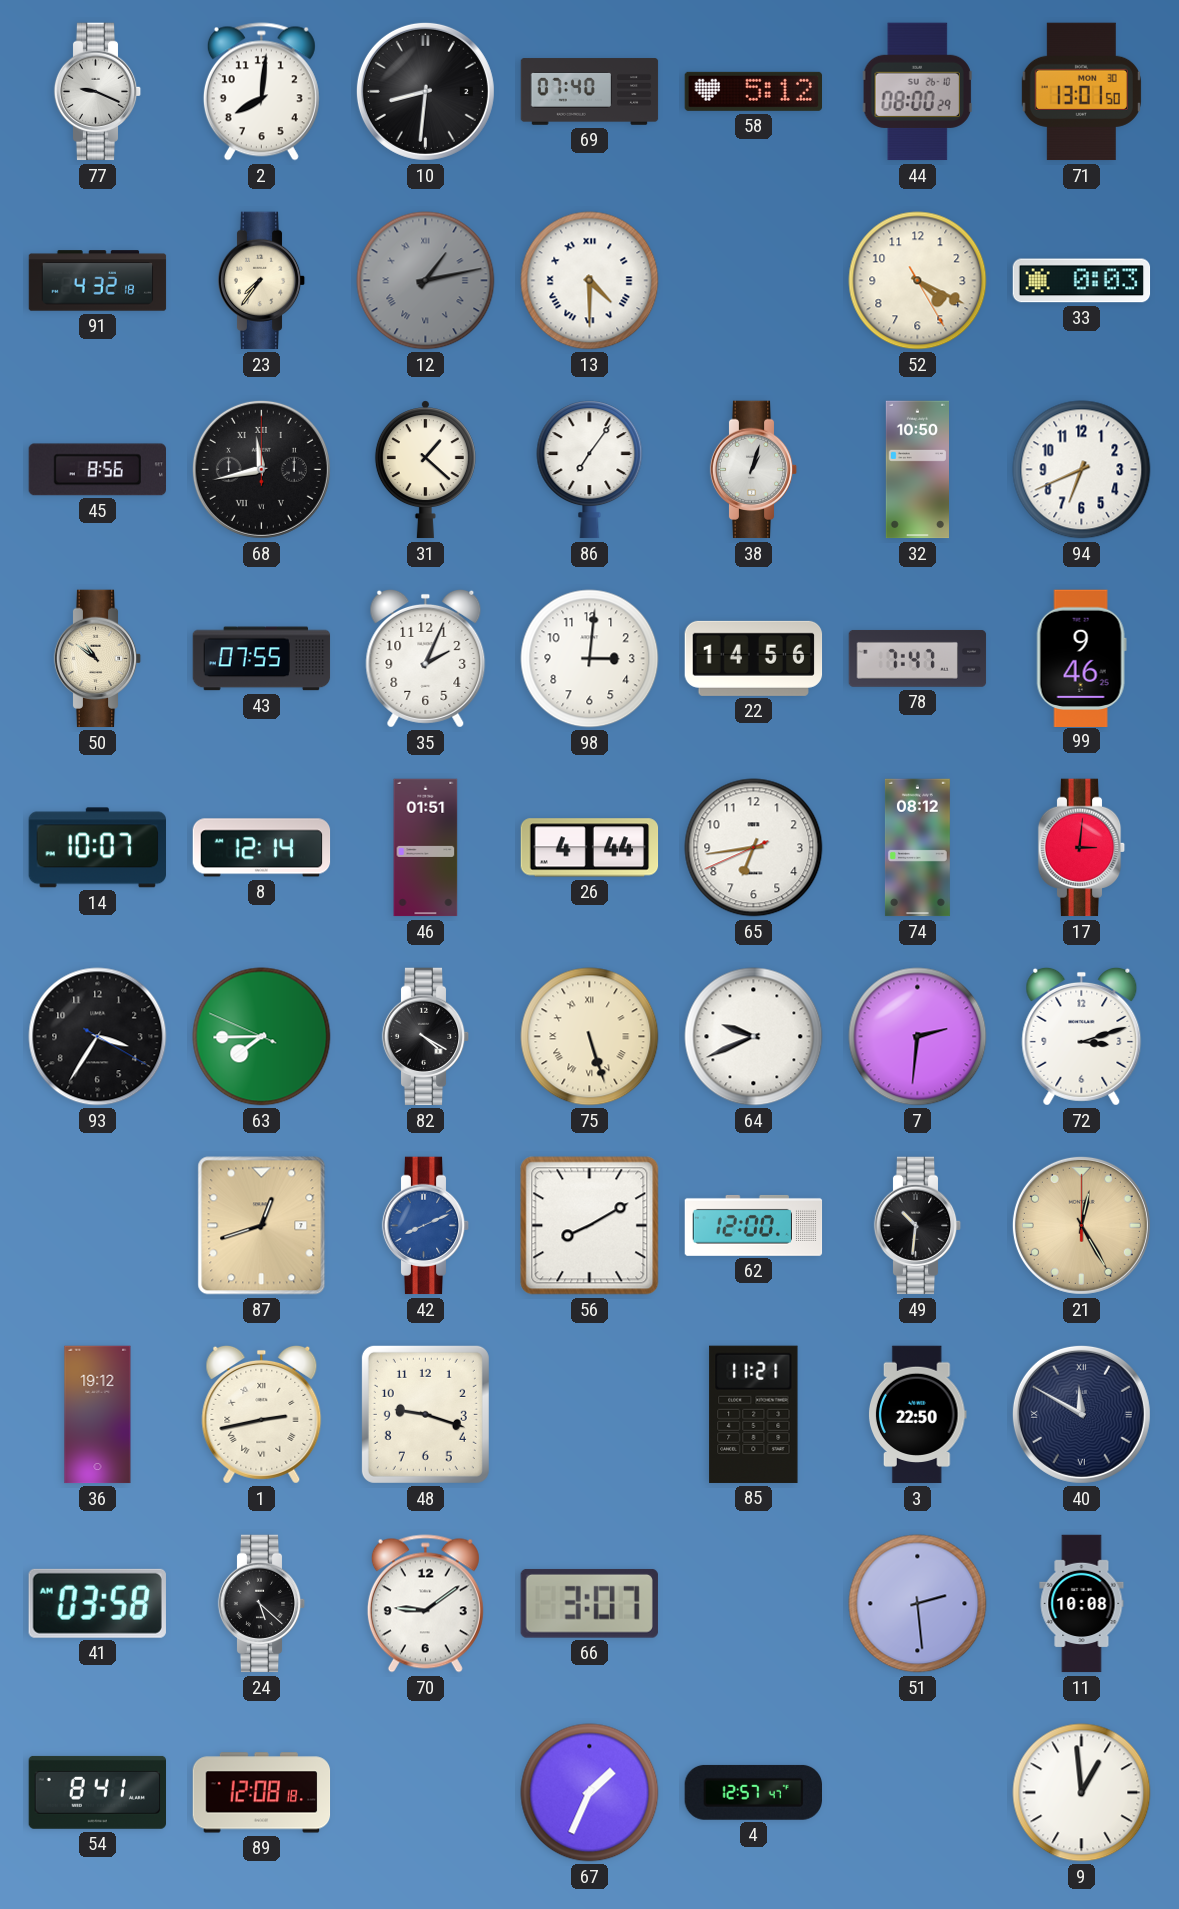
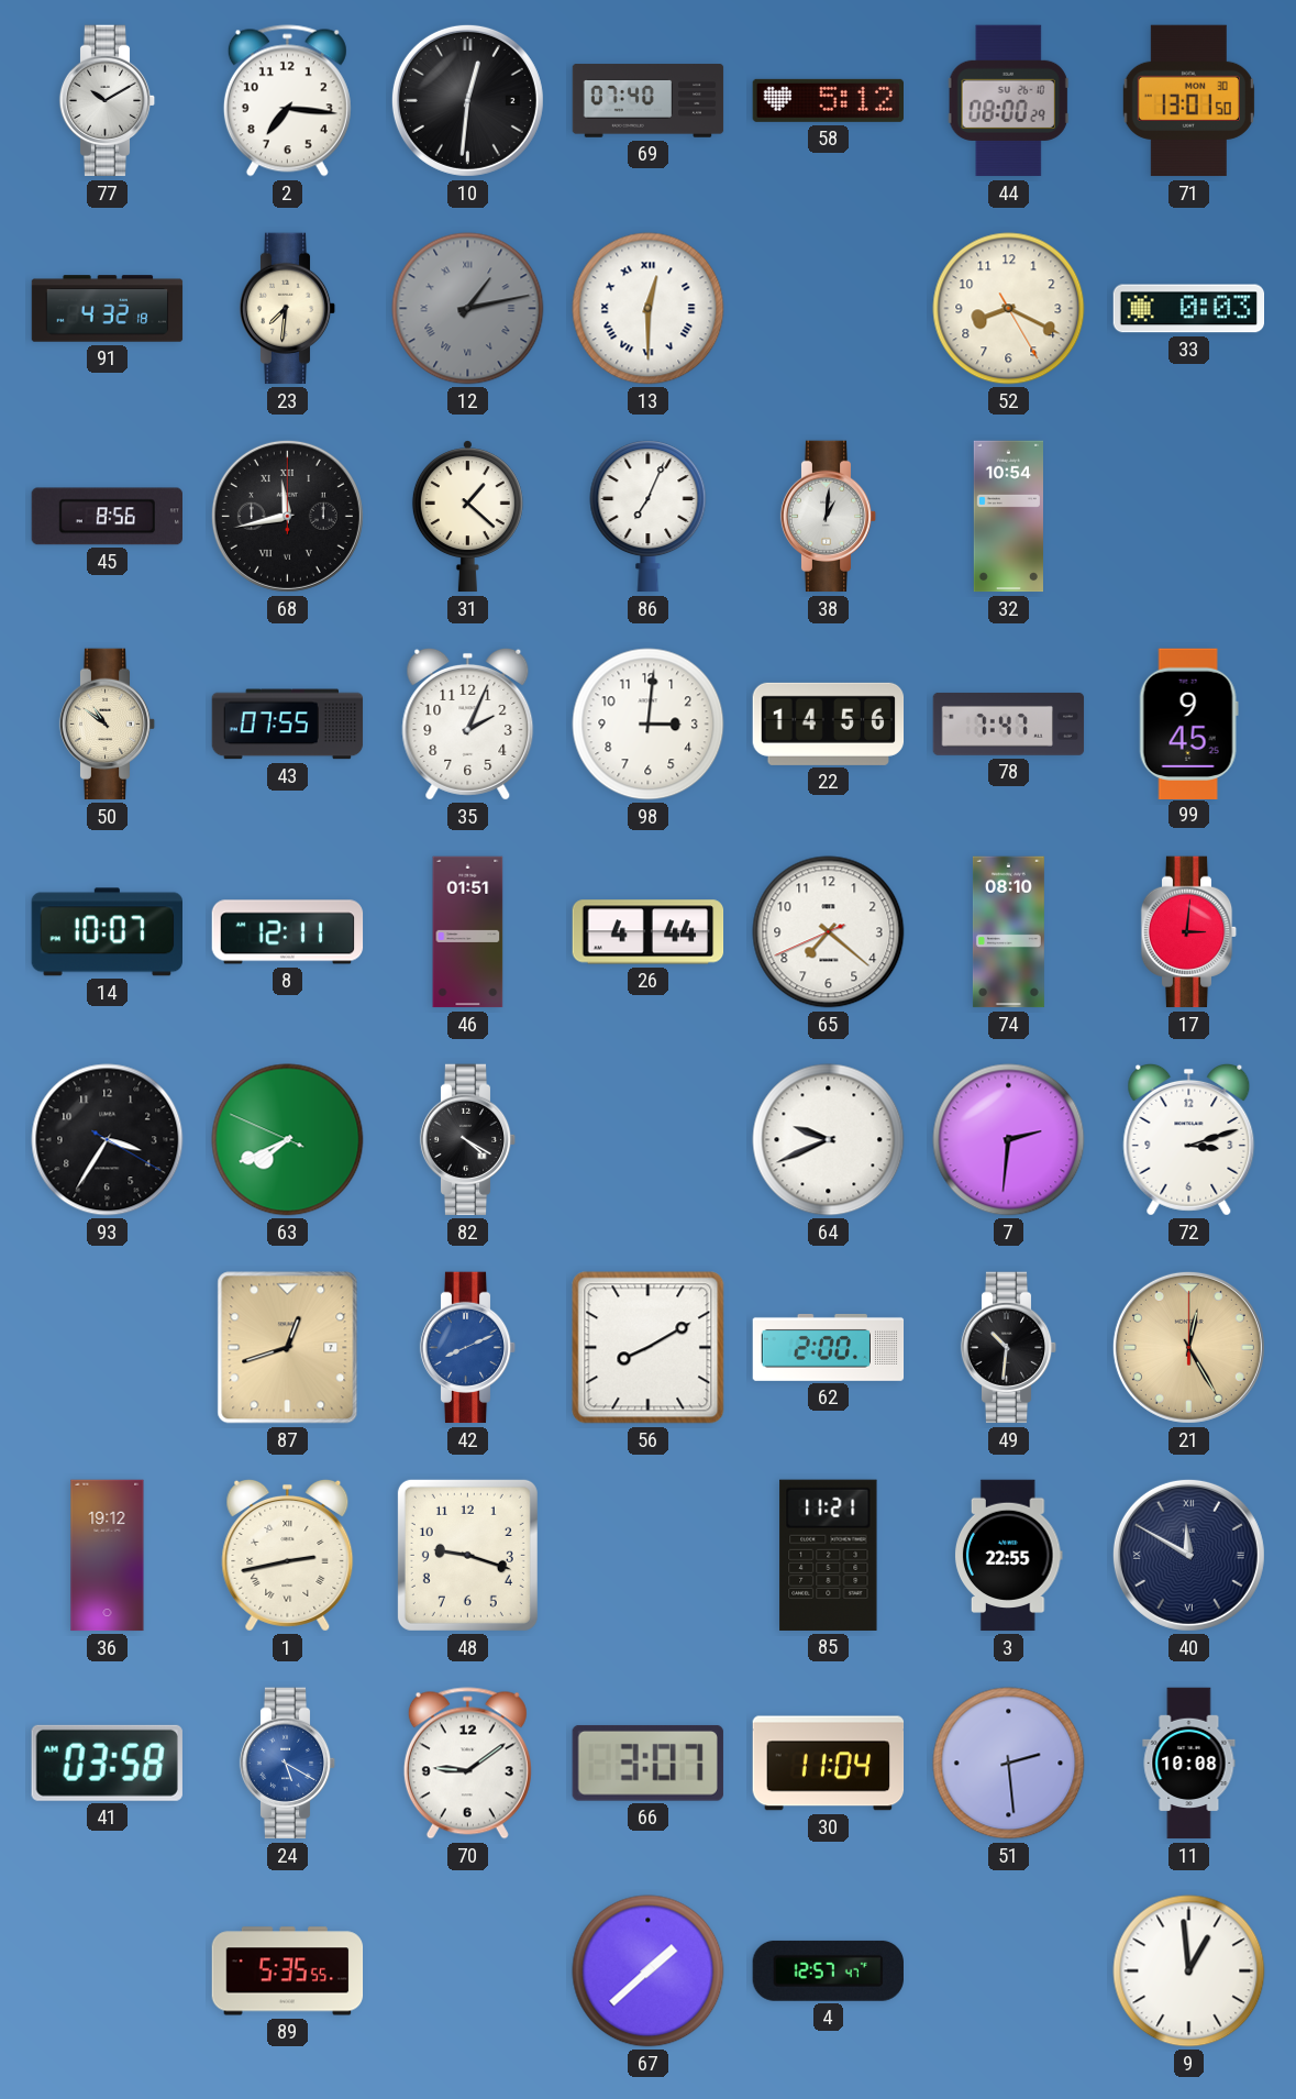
77: 9:19 -> 10:10 (108, 101)
2: 8:01 -> 7:16 (287, 101)
10: 8:31 -> 12:31 (467, 100)
23: 7:36 -> 7:31 (288, 309)
13: 4:30 -> 12:30 (649, 309)
52: 4:19 -> 8:19 (1009, 309)
86: 7:06 -> 7:04 (649, 517)
38: 1:03 -> 1:01 (829, 517)
32: 10:50 -> 10:54 (1008, 517)
94: 6:41 -> none (1082, 470)
99: 9:46 -> 9:45 (1188, 723)
8: 12:14 -> 12:11 (288, 932)
65: 6:43 -> 7:21 (829, 932)
74: 08:12 -> 08:10 (1008, 932)
63: 7:44 -> 7:40 (288, 1140)
75: 5:27 -> none (590, 1037)
62: 12:00 -> 2:00 (829, 1347)
3: 22:50 -> 22:55 (1009, 1556)
24: 5:22 -> 5:20 (288, 1764)
24 dial: black -> blue (288, 1764)
30: none -> 11:04 (829, 1764)
54: 8:41 -> none (98, 1792)
89: 12:08 -> 5:35 (288, 1971)
67: 1:34 -> 1:38 (649, 1971)
